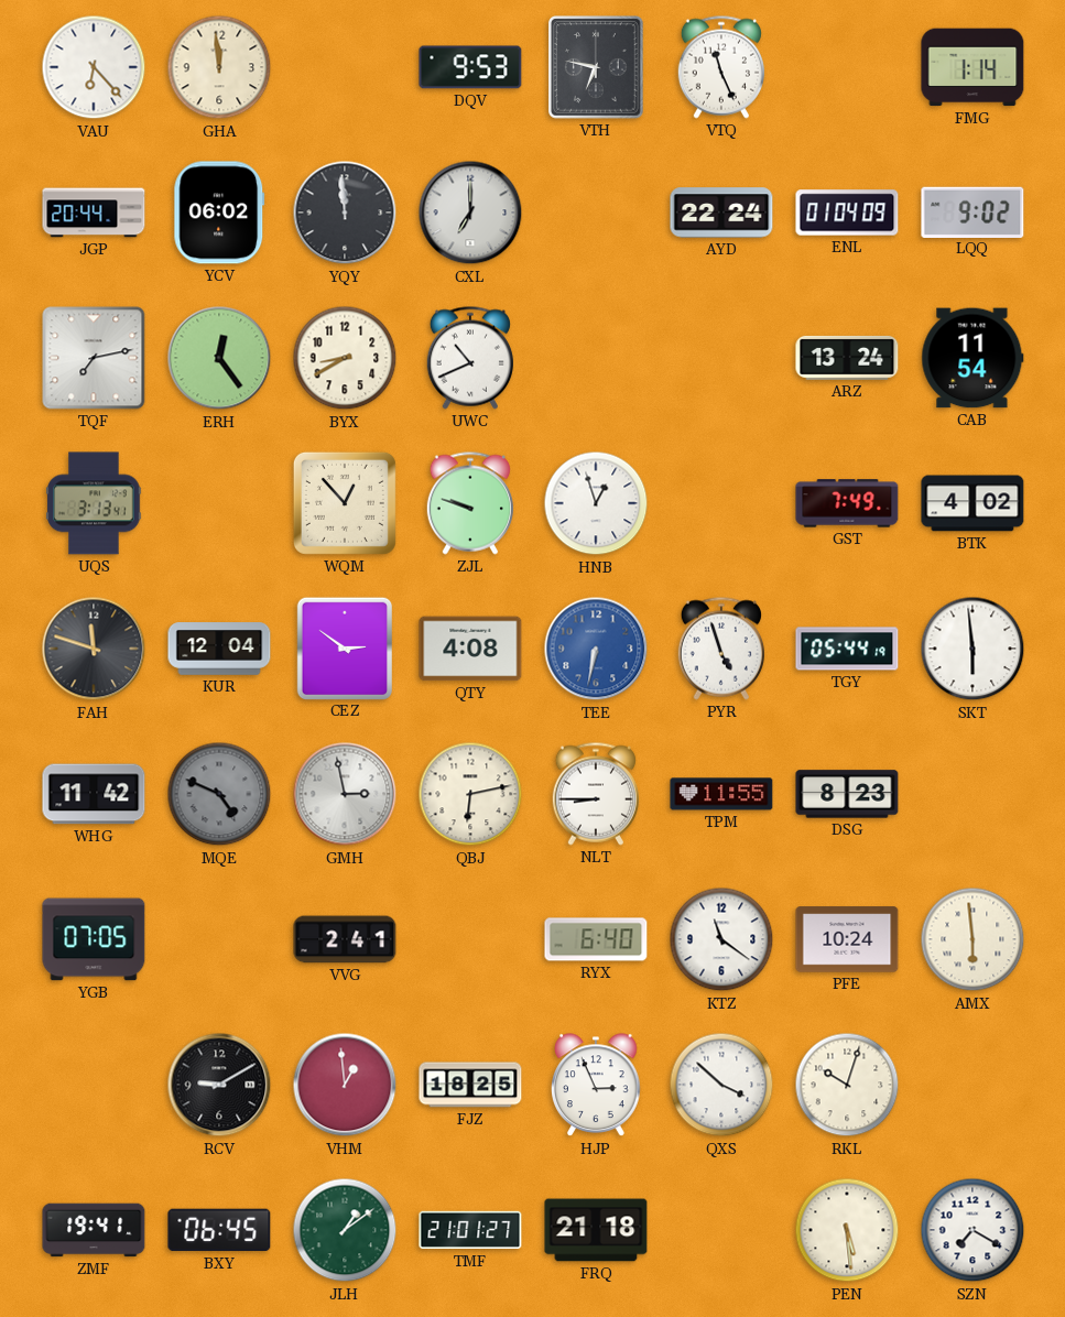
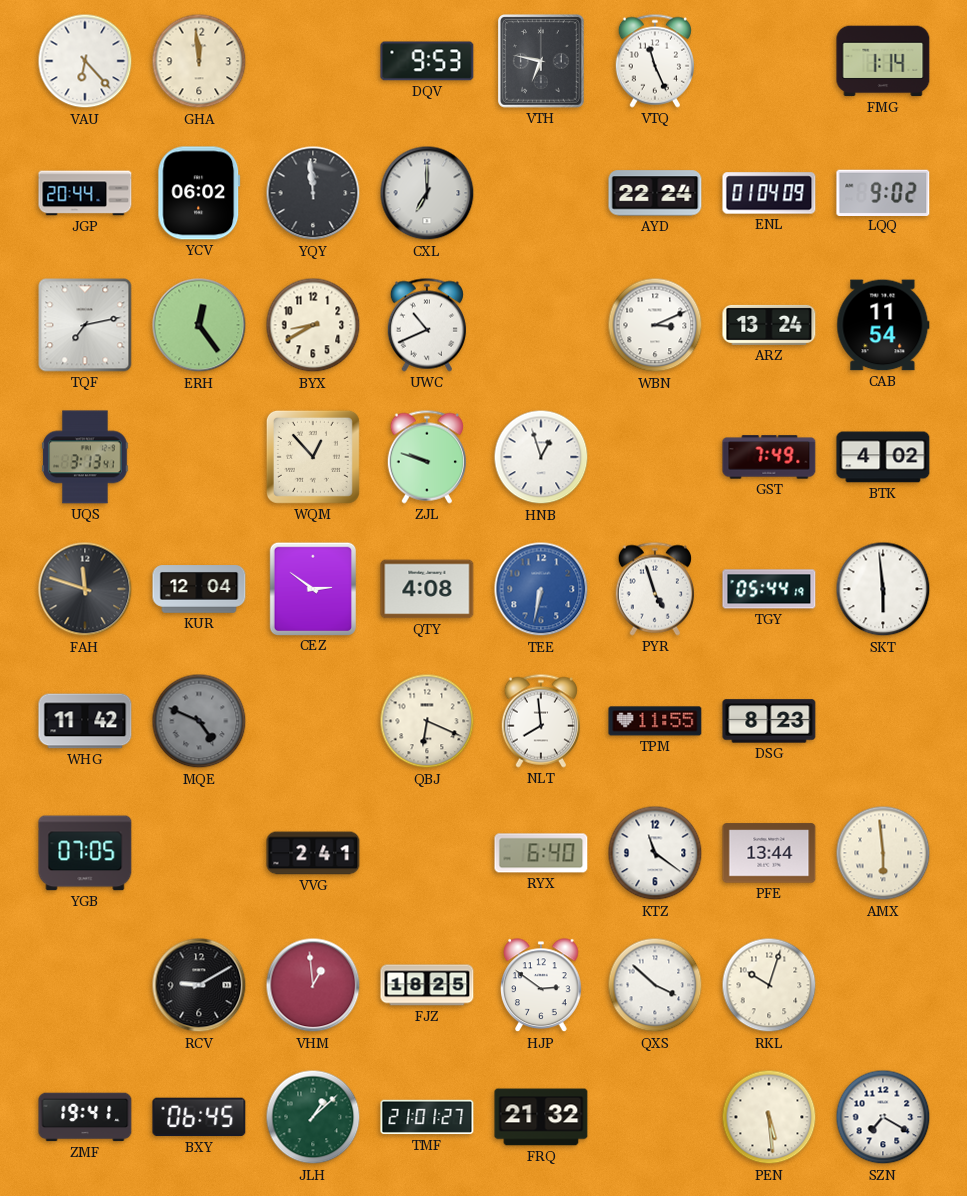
WBN: none -> 3:11 (655, 325)
GMH: 2:58 -> none (345, 794)
QBJ: 6:13 -> 6:19 (427, 721)
NLT: 8:45 -> 7:59 (541, 721)
PFE: 10:24 -> 13:44 (769, 853)
HJP: 2:56 -> 2:51 (542, 986)
JLH: 1:09 -> 1:08 (313, 1117)
FRQ: 21:18 -> 21:32 (541, 1117)
